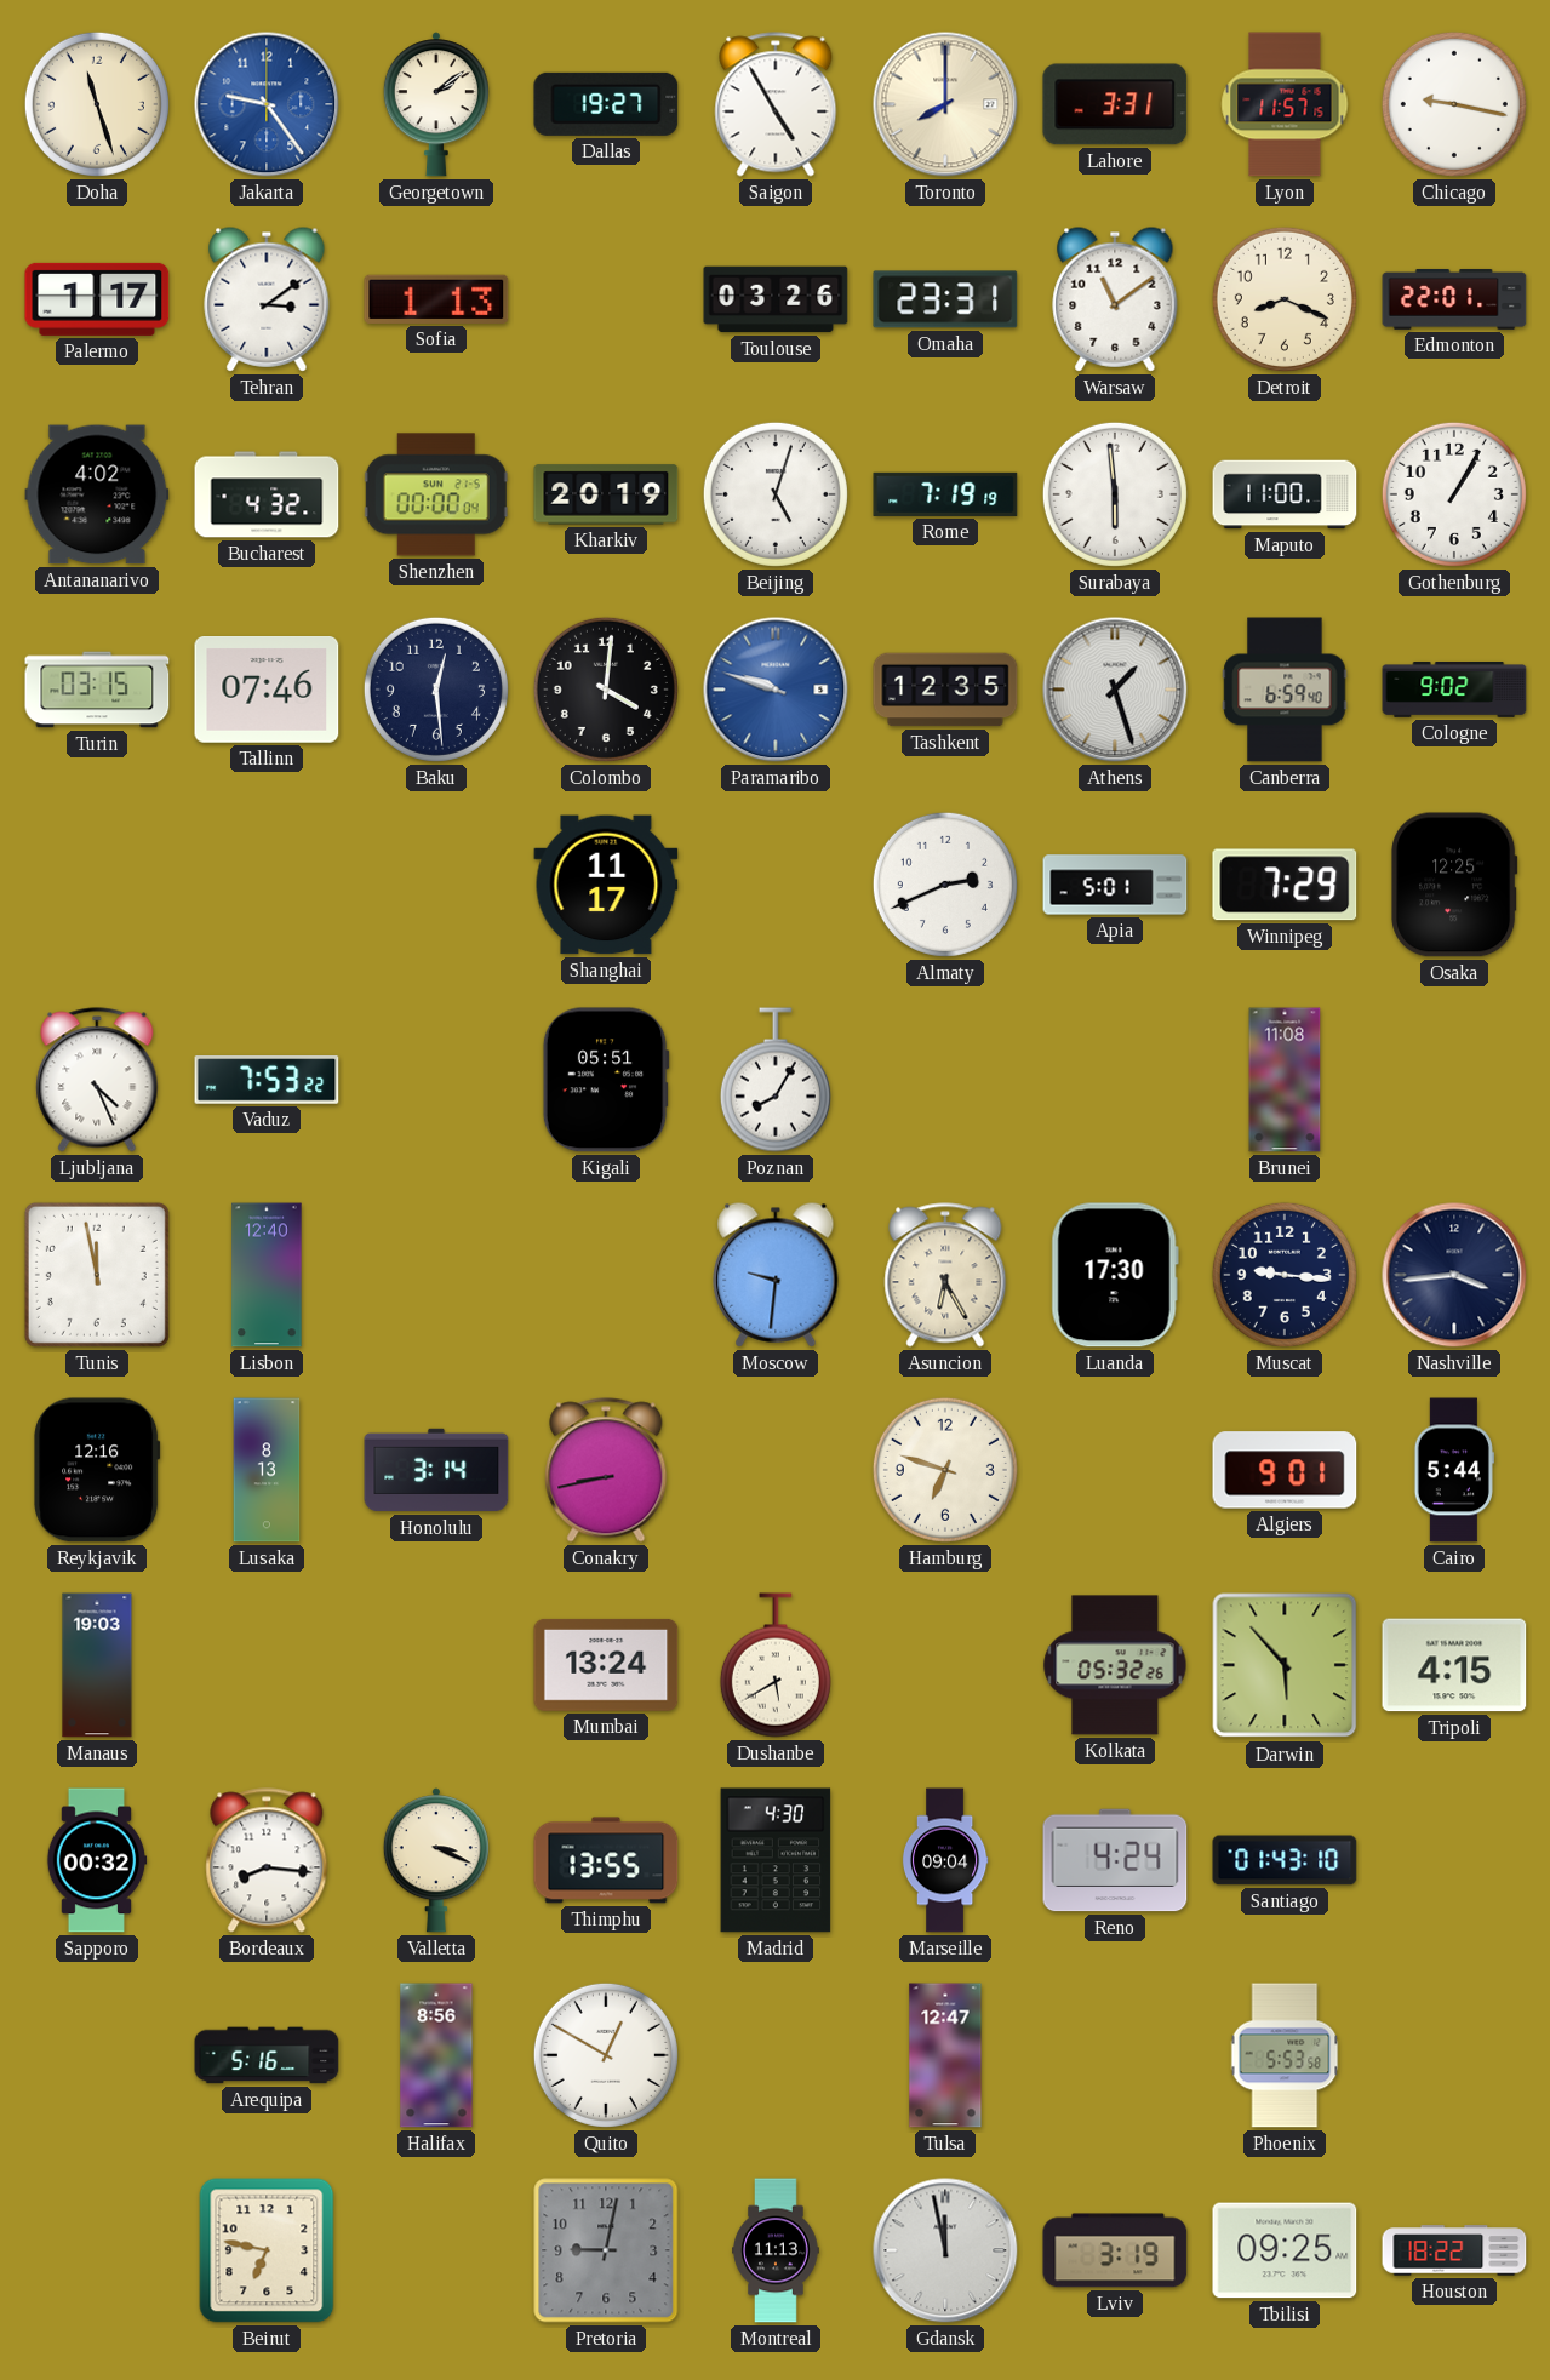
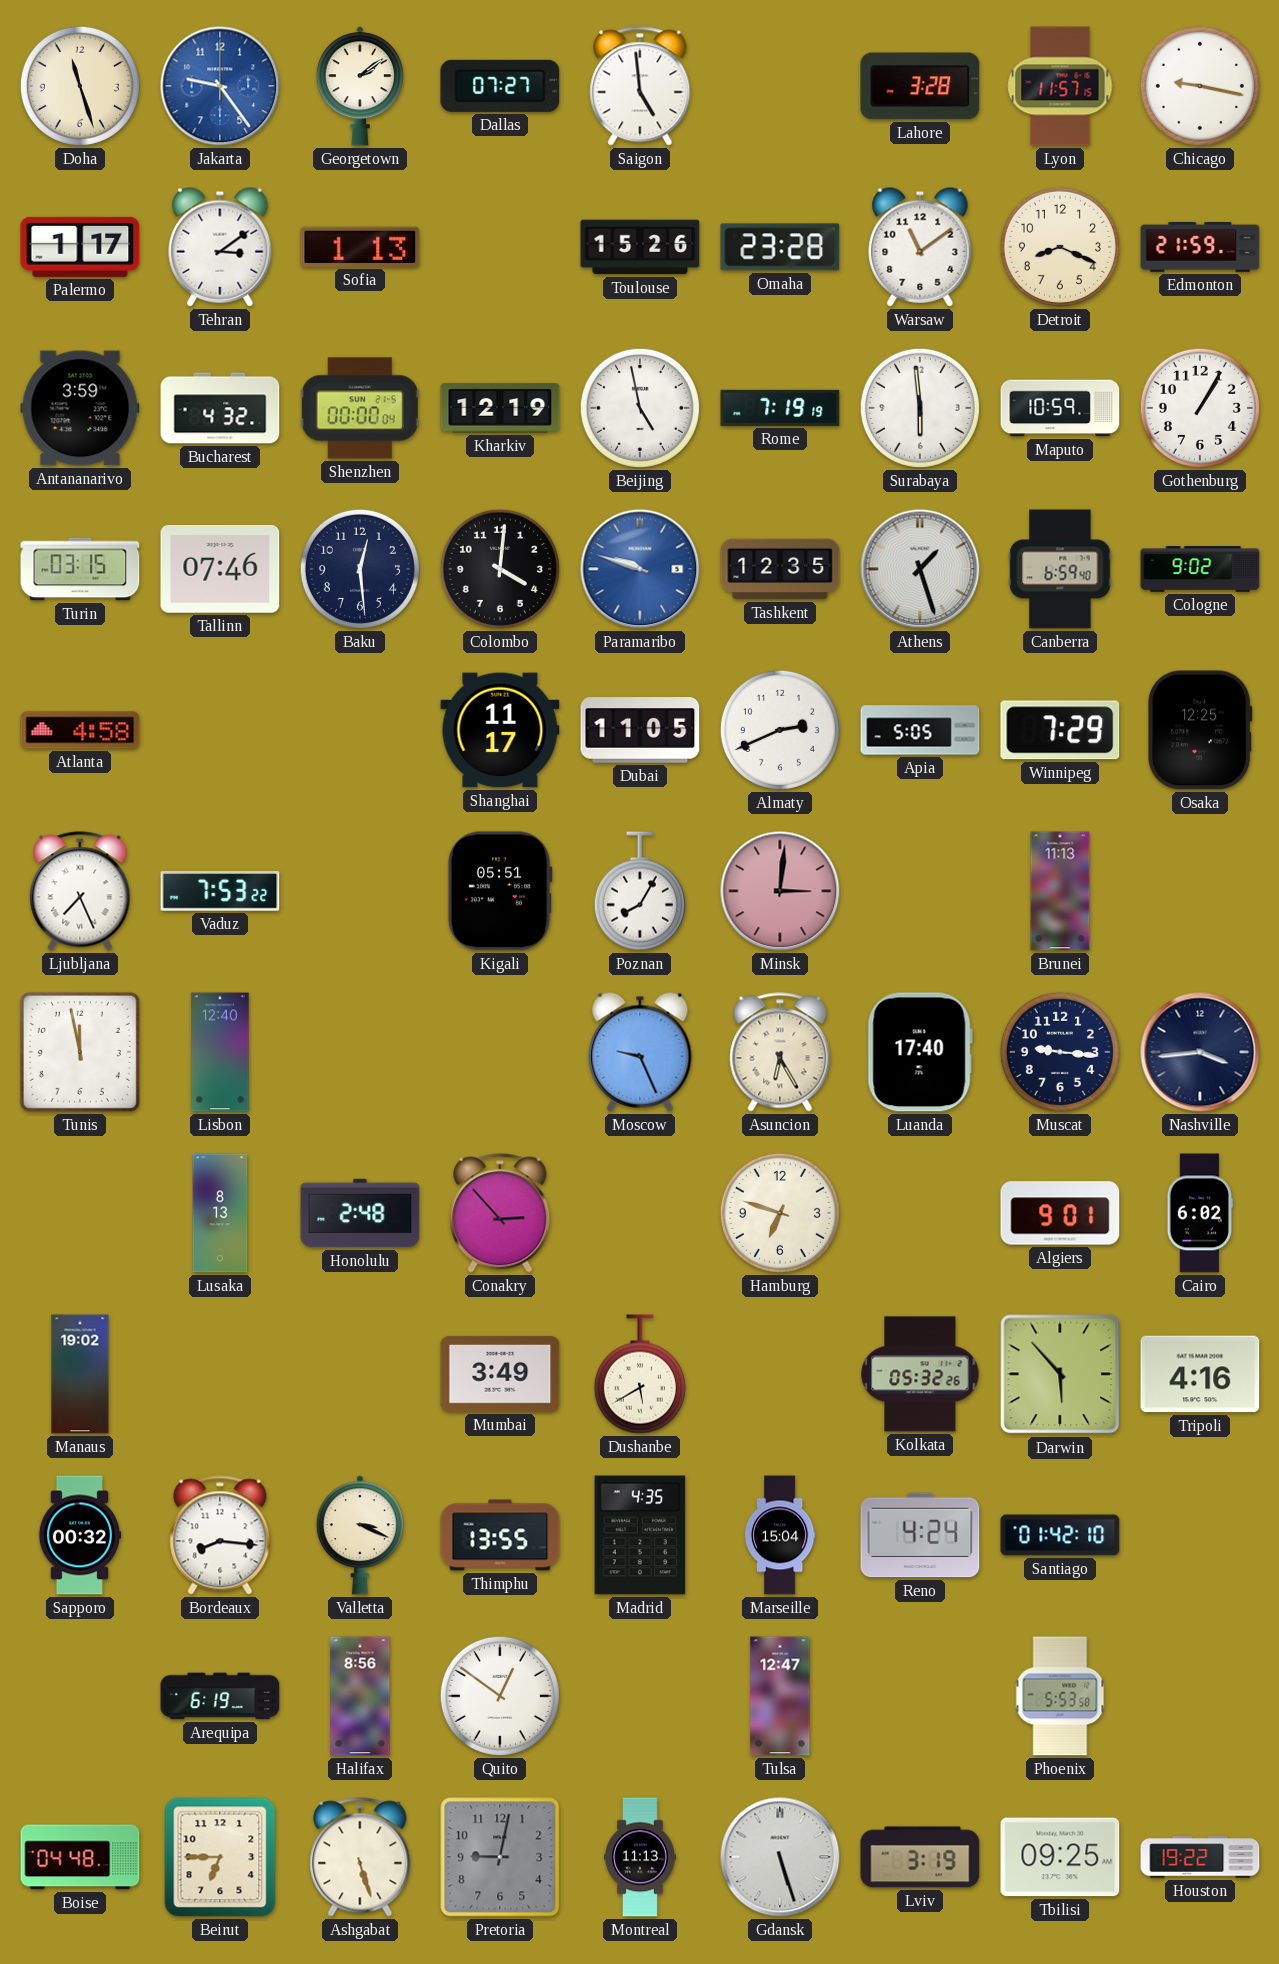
Dallas: 19:27 -> 07:27 (500, 86)
Saigon: 4:55 -> 4:59 (640, 86)
Toronto: 8:00 -> none (945, 104)
Lahore: 3:31 -> 3:28 (920, 86)
Toulouse: 03:26 -> 15:26 (640, 247)
Omaha: 23:31 -> 23:28 (780, 247)
Edmonton: 22:01 -> 21:59 (1200, 247)
Antananarivo: 4:02 -> 3:59 (80, 408)
Kharkiv: 20:19 -> 12:19 (500, 408)
Beijing: 5:03 -> 4:58 (640, 408)
Maputo: 11:00 -> 10:59 (1060, 408)
Atlanta: none -> 4:58 (80, 730)
Dubai: none -> 11:05 (640, 730)
Apia: 5:01 -> 5:05 (920, 730)
Ljubljana: 4:26 -> 7:26 (80, 891)
Minsk: none -> 3:01 (780, 891)
Brunei: 11:08 -> 11:13 (1060, 891)
Moscow: 9:31 -> 9:26 (640, 1052)
Luanda: 17:30 -> 17:40 (920, 1052)
Reykjavik: 12:16 -> none (97, 1470)
Honolulu: 3:14 -> 2:48 (360, 1213)
Conakry: 8:43 -> 2:53 (500, 1213)
Cairo: 5:44 -> 6:02 (1200, 1213)
Manaus: 19:03 -> 19:02 (80, 1374)
Mumbai: 13:24 -> 3:49 (500, 1374)
Tripoli: 4:15 -> 4:16 (1200, 1374)
Madrid: 4:30 -> 4:35 (640, 1535)
Marseille: 09:04 -> 15:04 (780, 1535)
Santiago: 01:43 -> 01:42 (1060, 1535)
Arequipa: 5:16 -> 6:19 (220, 1696)
Quito: 12:50 -> 12:51 (500, 1696)
Boise: none -> 04:48 (80, 1857)
Beirut: 6:47 -> 6:45 (220, 1857)
Ashgabat: none -> 5:27 (360, 1857)
Gdansk: 11:58 -> 5:27 (780, 1857)
Houston: 18:22 -> 19:22 (1200, 1857)
